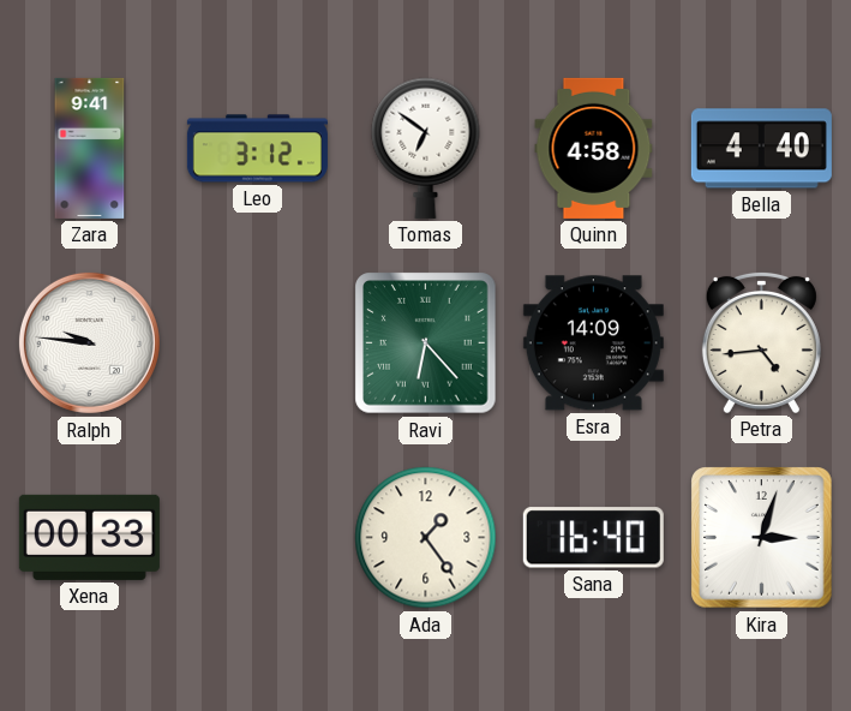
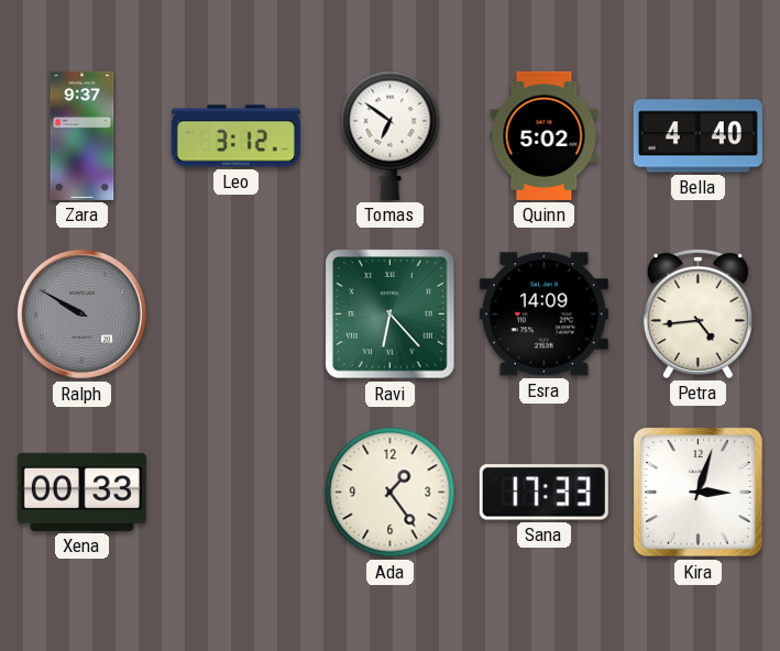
Zara: 9:41 -> 9:37 (83, 135)
Quinn: 4:58 -> 5:02 (545, 135)
Ralph: 9:46 -> 9:50 (81, 313)
Ralph dial: white -> grey (81, 313)
Sana: 16:40 -> 17:33 (543, 493)
